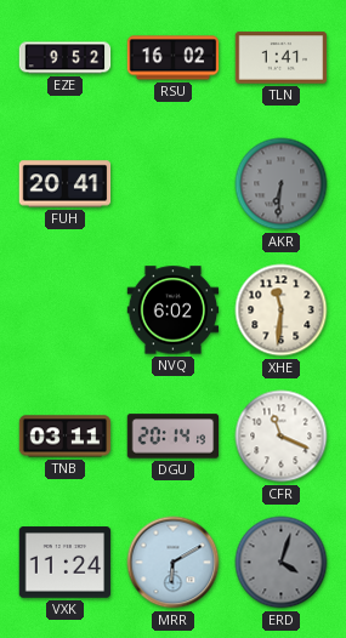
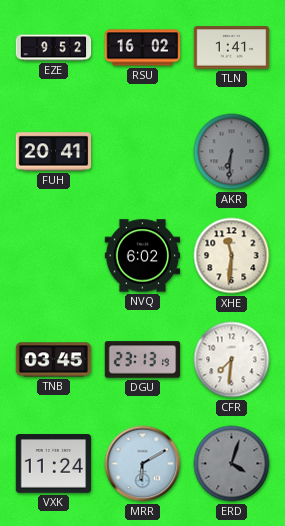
TNB: 03:11 -> 03:45 (54, 360)
DGU: 20:14 -> 23:13 (143, 360)
CFR: 11:19 -> 7:31 (232, 360)
